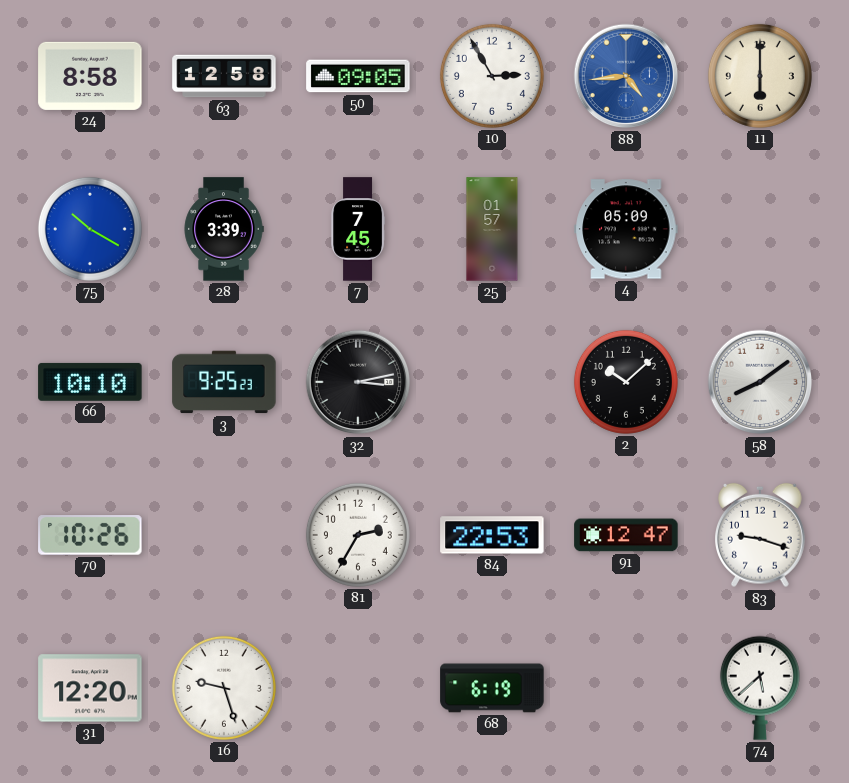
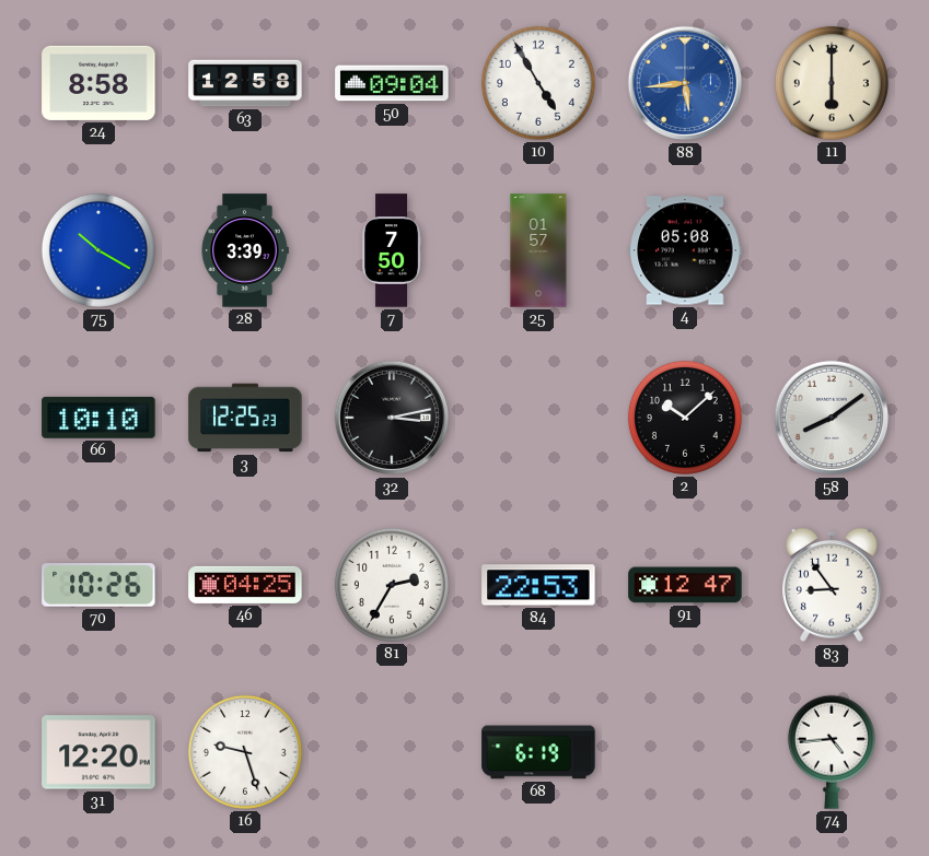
50: 09:05 -> 09:04 (392, 83)
10: 2:55 -> 4:55 (538, 83)
88: 4:44 -> 5:44 (685, 83)
7: 7:45 -> 7:50 (392, 250)
4: 05:09 -> 05:08 (685, 250)
3: 9:25 -> 12:25 (245, 418)
46: none -> 04:25 (245, 585)
83: 9:18 -> 8:54 (833, 585)
74: 5:38 -> 4:44 (832, 752)
